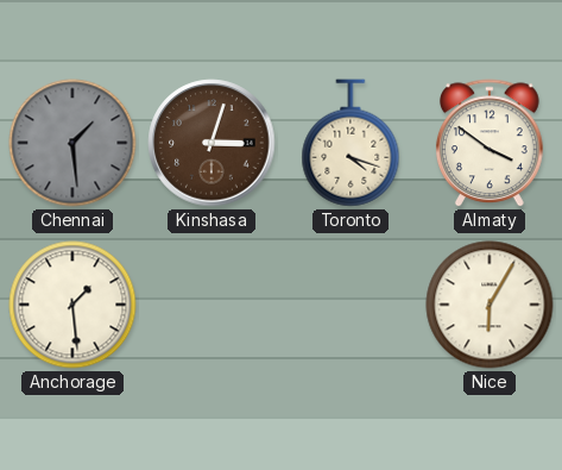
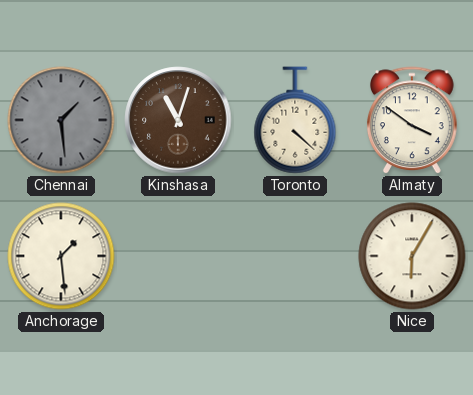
Kinshasa: 3:03 -> 11:03 (178, 120)
Toronto: 4:18 -> 4:22 (295, 120)
